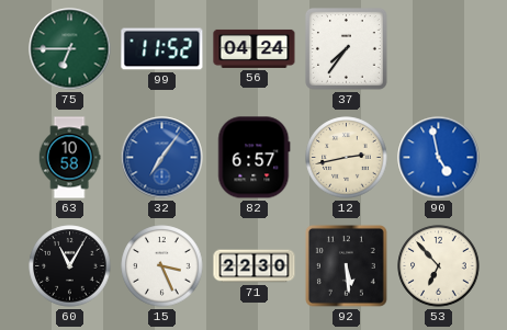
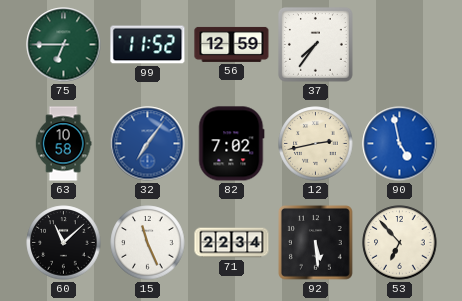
56: 04:24 -> 12:59 (232, 44)
82: 6:57 -> 7:02 (232, 144)
60: 11:05 -> 11:08 (64, 243)
15: 3:26 -> 11:26 (148, 243)
71: 22:30 -> 22:34 (232, 243)
